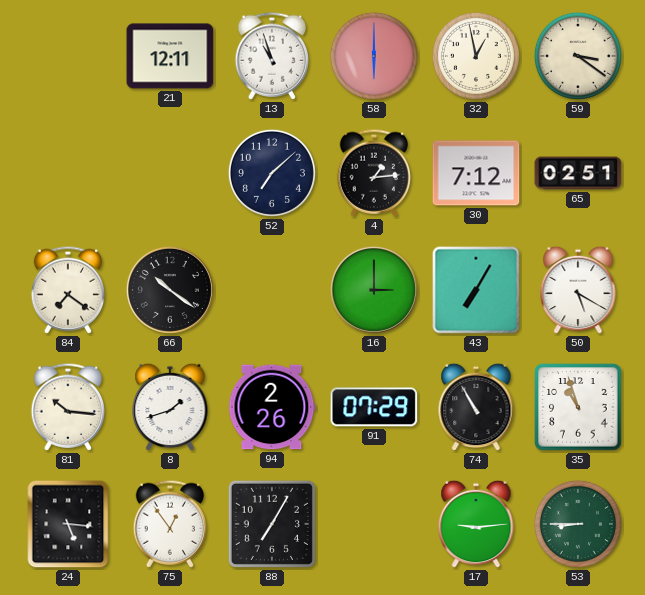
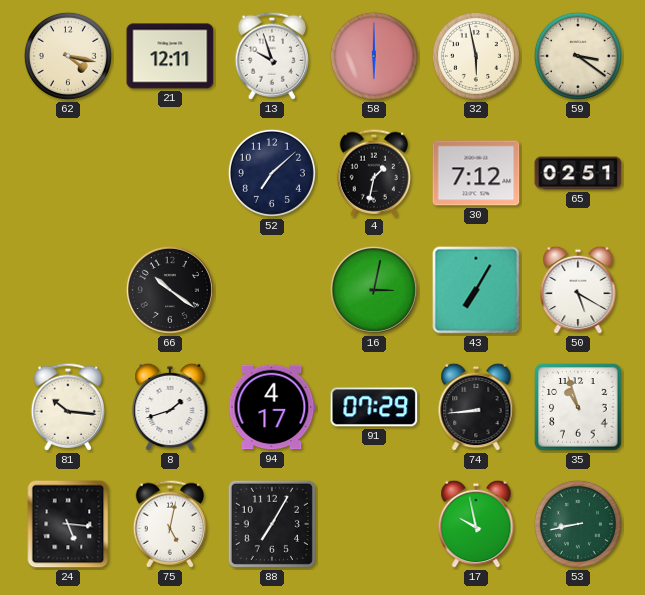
62: none -> 4:17 (68, 56)
13: 10:57 -> 9:57 (271, 56)
32: 12:58 -> 5:58 (476, 56)
4: 1:14 -> 1:32 (373, 173)
84: 7:21 -> none (67, 290)
16: 3:00 -> 3:02 (374, 290)
94: 2:26 -> 4:17 (272, 407)
74: 10:55 -> 8:44 (476, 407)
75: 12:54 -> 5:02 (169, 524)
17: 9:14 -> 9:58 (476, 524)
53: 8:45 -> 8:43 (578, 524)
